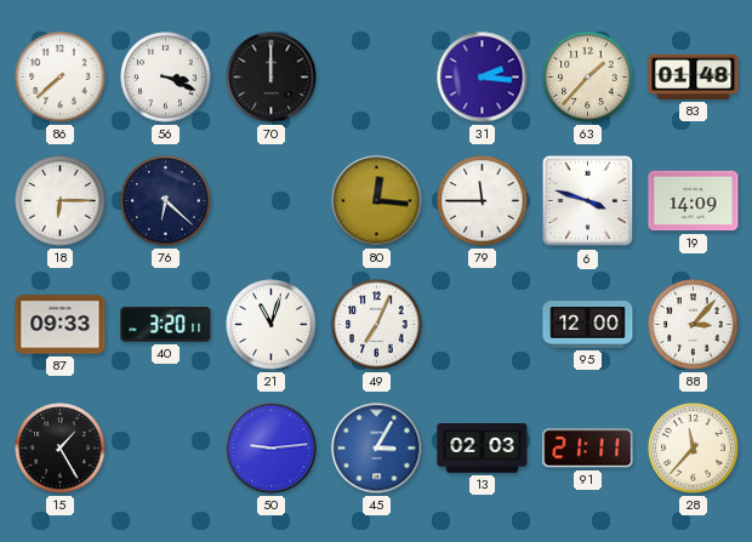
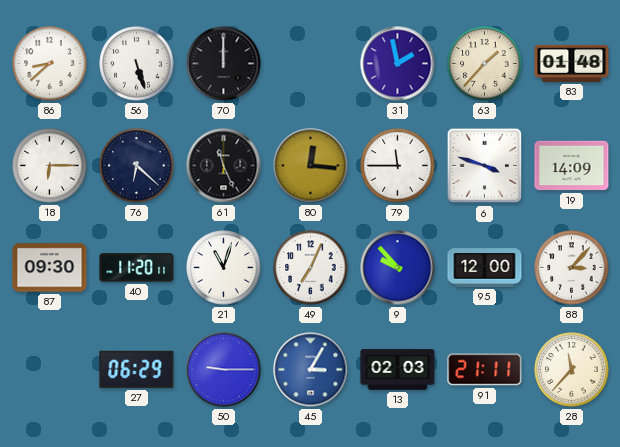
86: 7:38 -> 8:38 (50, 64)
56: 3:19 -> 5:27 (137, 64)
31: 2:16 -> 1:58 (398, 64)
61: none -> 11:26 (224, 166)
87: 09:33 -> 09:30 (50, 268)
40: 3:20 -> 11:20 (137, 268)
9: none -> 9:53 (398, 268)
15: 1:25 -> none (61, 449)
27: none -> 06:29 (137, 369)
50: 9:14 -> 9:15 (224, 370)
